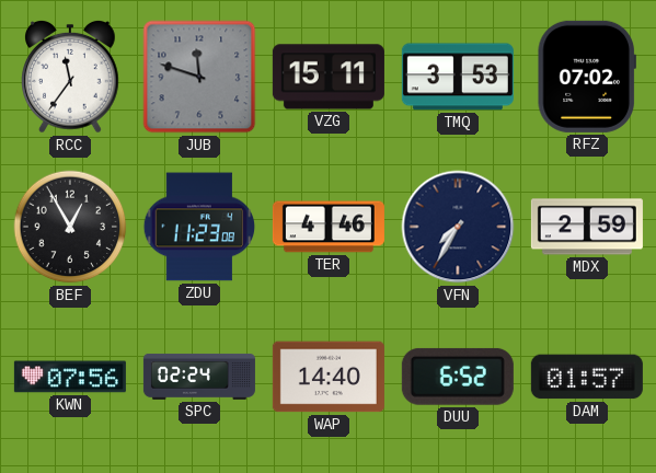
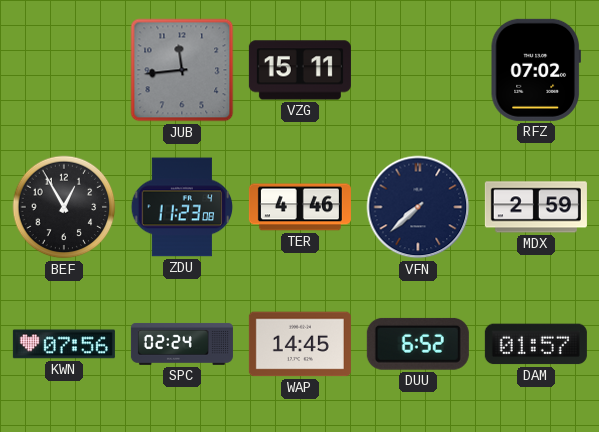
RCC: 11:36 -> none (71, 77)
JUB: 11:48 -> 11:44 (182, 70)
TMQ: 3:53 -> none (458, 77)
VFN: 7:35 -> 7:38 (418, 207)
WAP: 14:40 -> 14:45 (300, 344)
